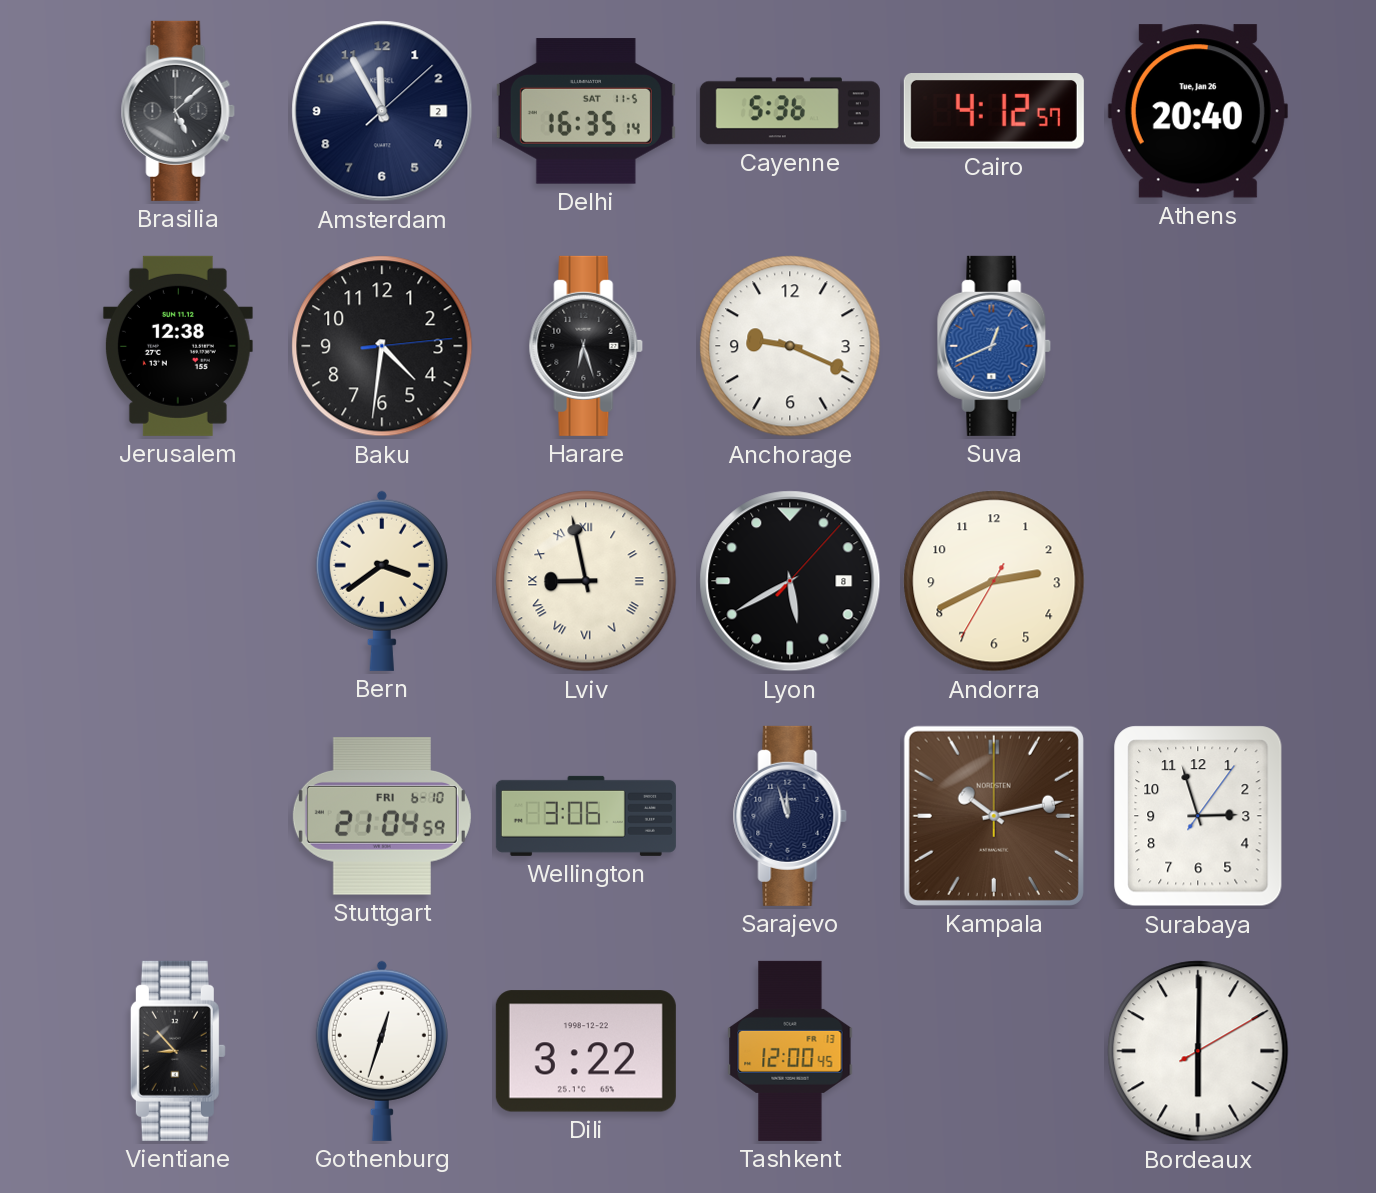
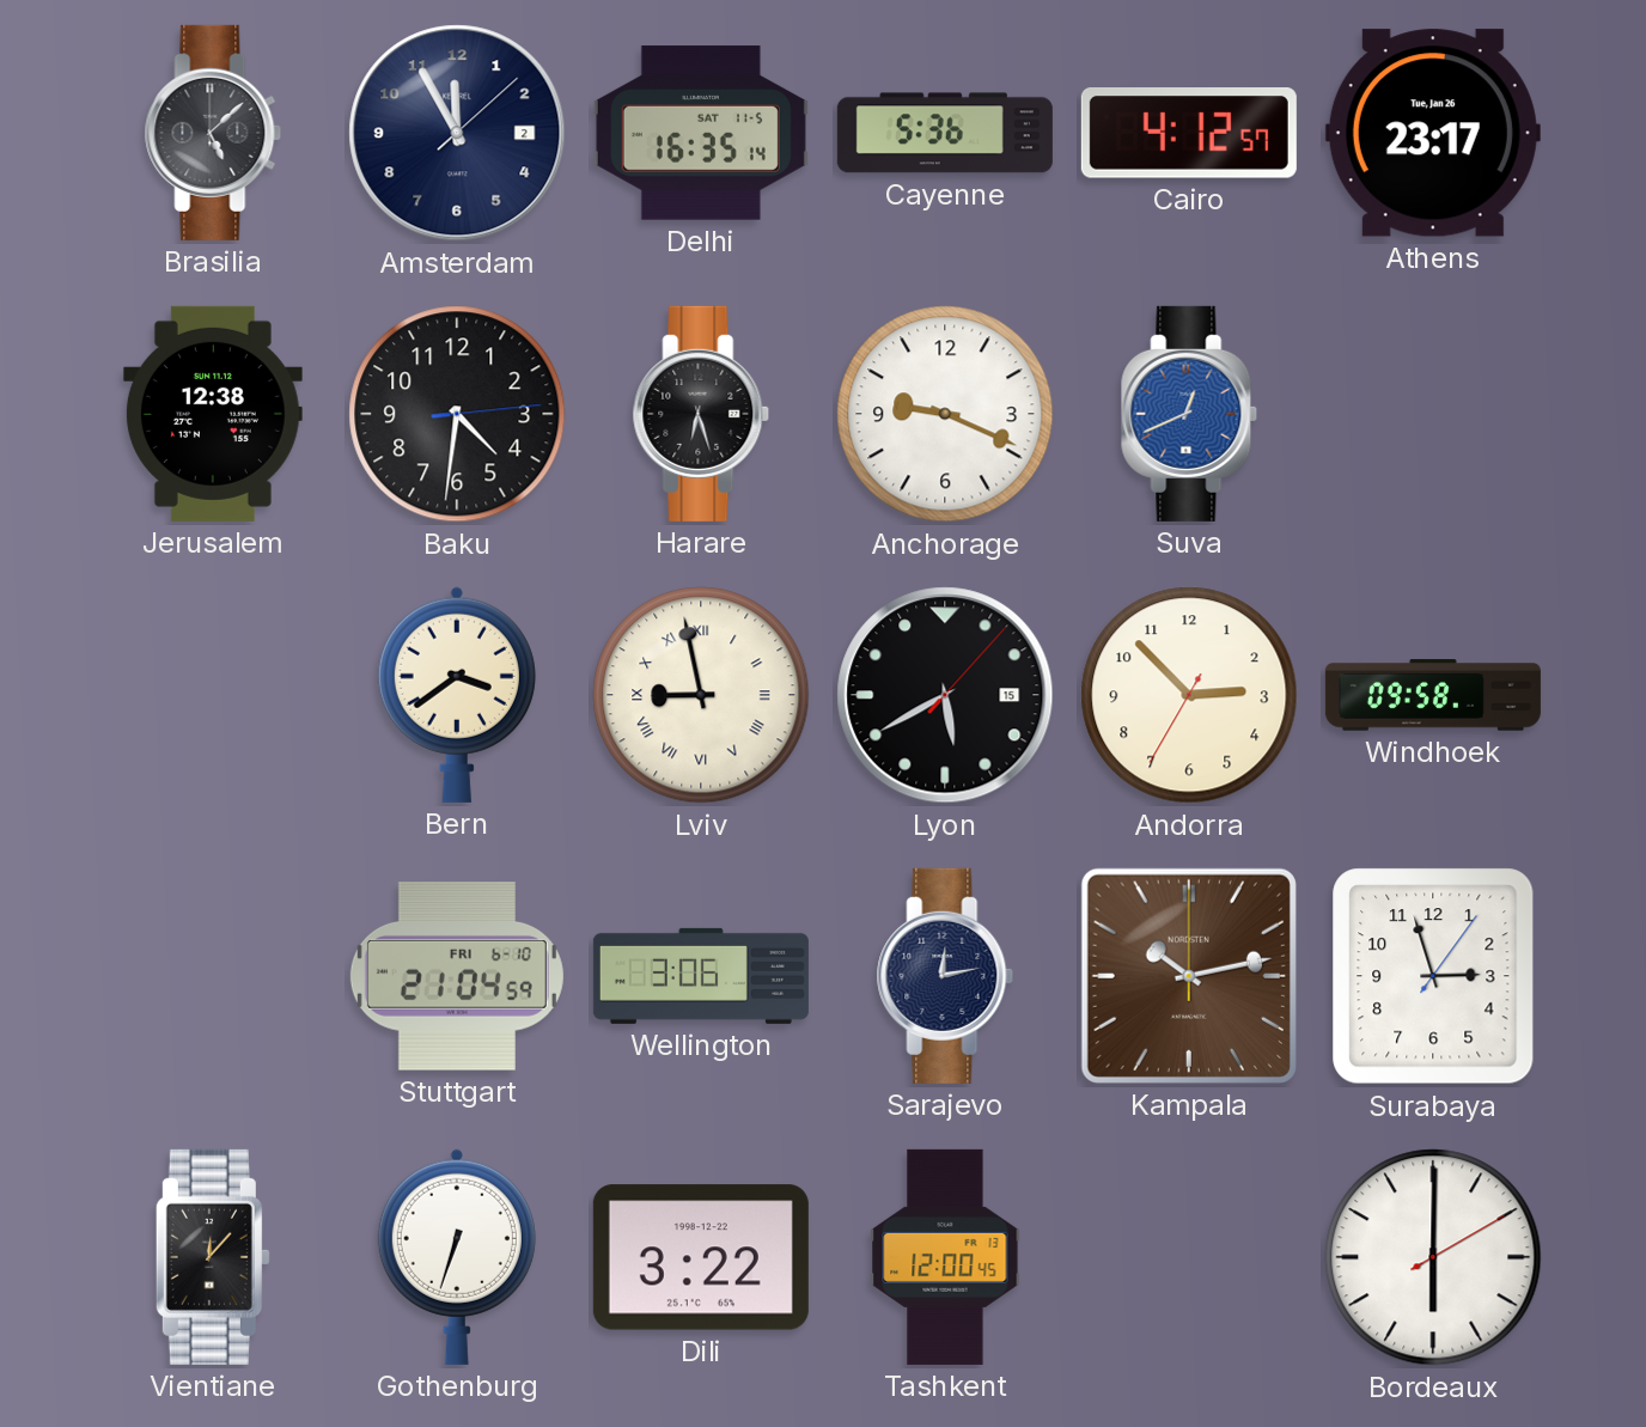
Athens: 20:40 -> 23:17 (1433, 133)
Lyon date: 8 -> 15 (945, 695)
Andorra: 2:40 -> 2:52 (1189, 695)
Windhoek: none -> 09:58 (1433, 695)
Sarajevo: 11:57 -> 12:13 (945, 976)
Vientiane: 8:53 -> 12:07 (213, 1257)
Gothenburg: 12:33 -> 6:33 (457, 1257)
